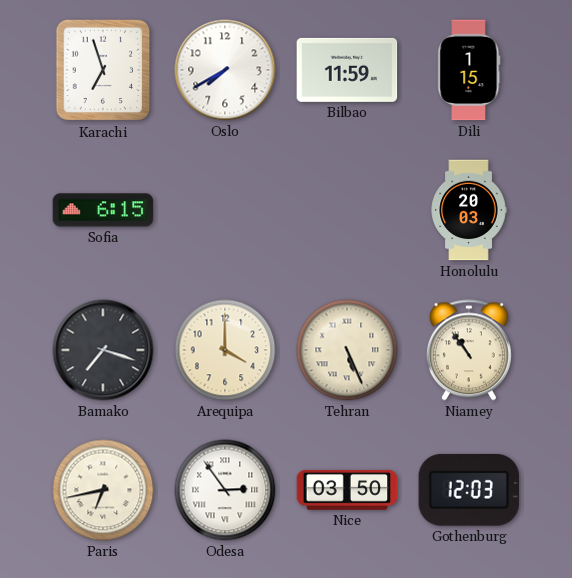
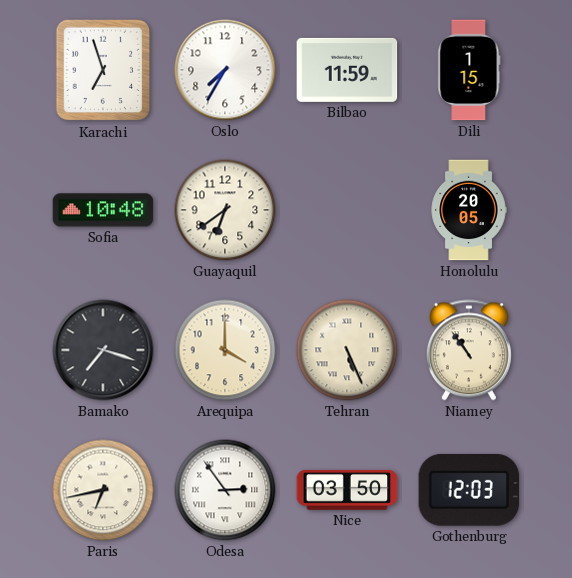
Oslo: 7:40 -> 7:35 (225, 70)
Sofia: 6:15 -> 10:48 (103, 210)
Guayaquil: none -> 6:39 (225, 210)
Honolulu: 20:03 -> 20:05 (469, 210)
